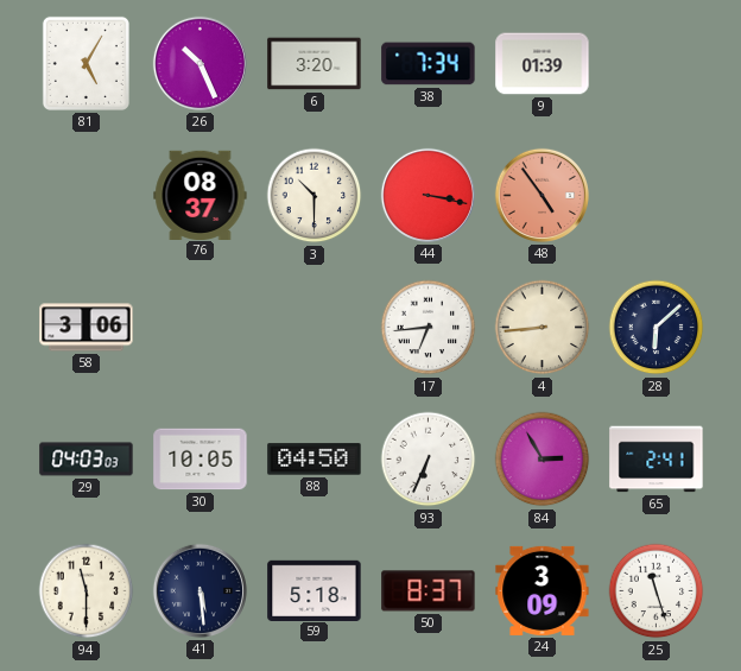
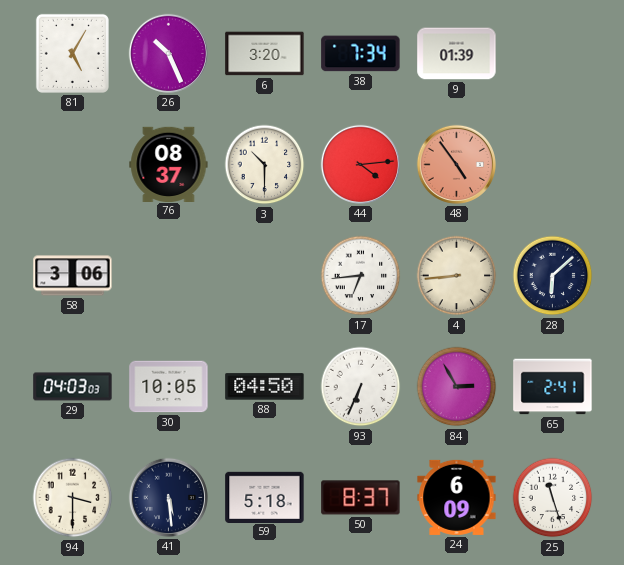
44: 3:17 -> 4:14 (360, 164)
94: 11:30 -> 3:30 (73, 498)
24: 3:09 -> 6:09 (457, 497)
